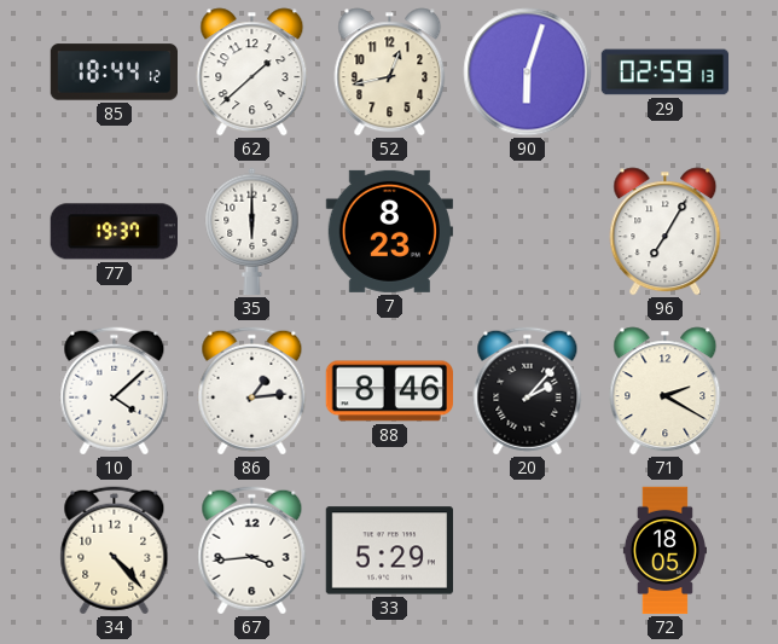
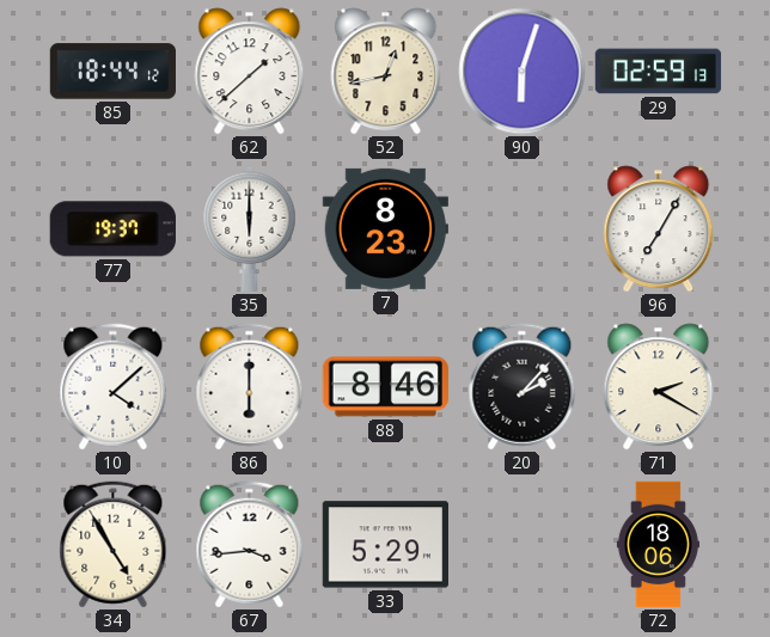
86: 1:14 -> 6:00 (250, 387)
34: 4:23 -> 4:55 (114, 545)
72: 18:05 -> 18:06 (658, 545)
